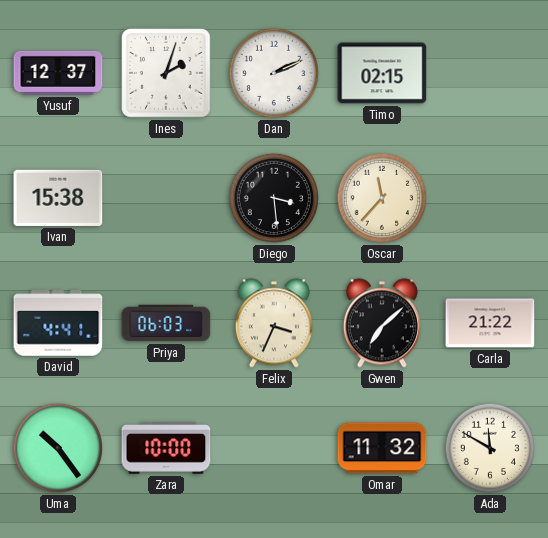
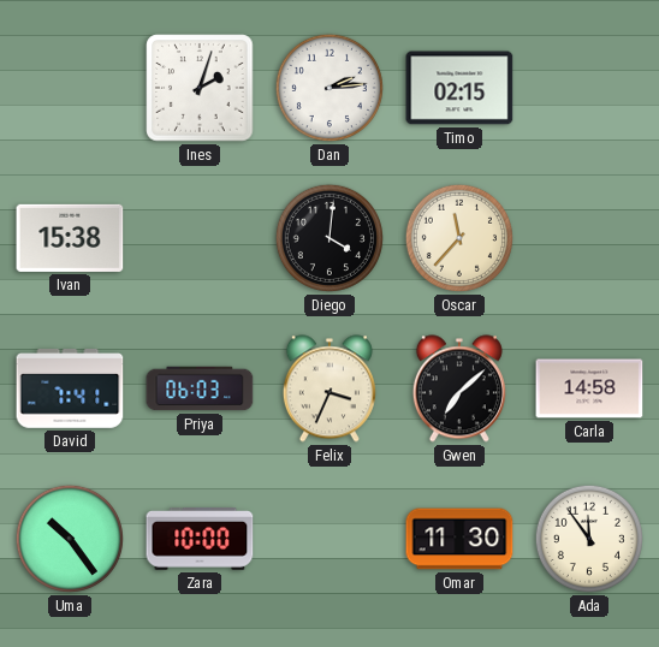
Yusuf: 12:37 -> none (58, 73)
Dan: 2:11 -> 2:14 (329, 88)
Diego: 3:29 -> 4:01 (329, 238)
David: 4:41 -> 7:41 (70, 388)
Carla: 21:22 -> 14:58 (589, 388)
Omar: 11:32 -> 11:30 (459, 539)
Ada: 11:50 -> 11:54 (589, 539)
